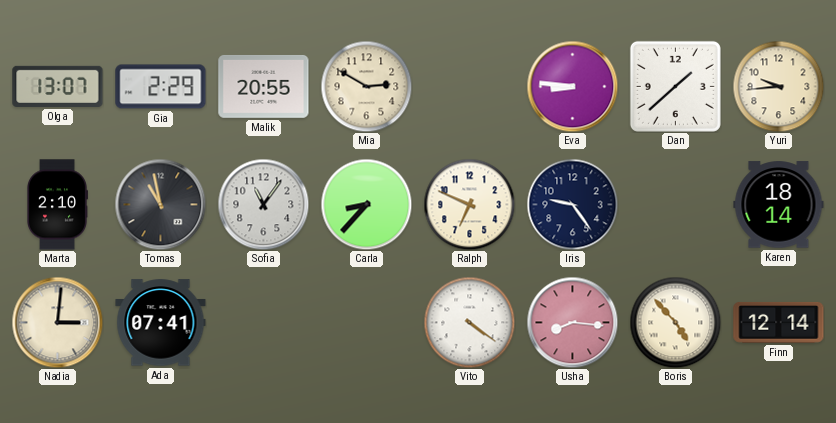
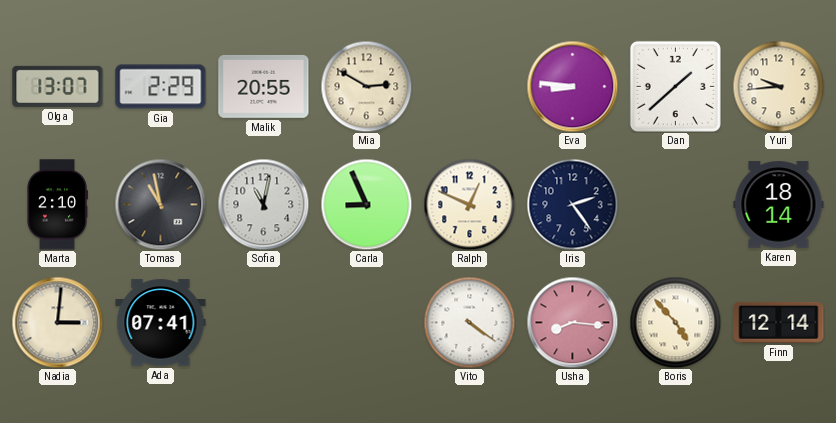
Sofia: 11:06 -> 11:02 (263, 204)
Carla: 8:37 -> 8:56 (366, 204)
Ralph: 6:49 -> 12:49 (469, 204)
Iris: 9:24 -> 2:24 (572, 204)
